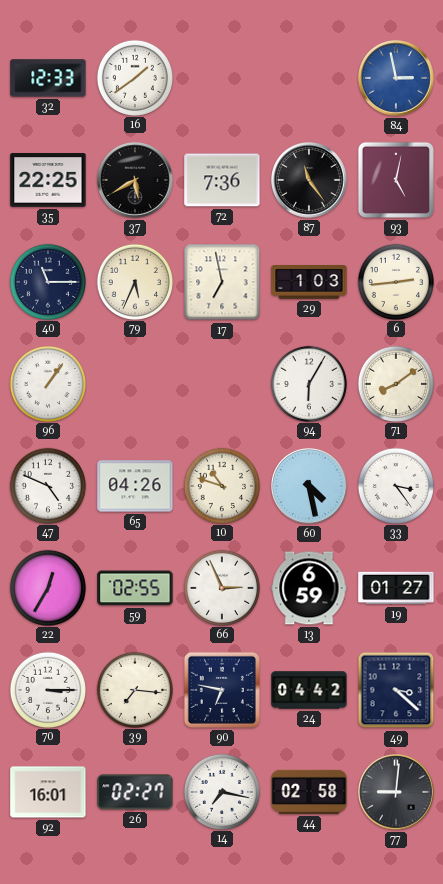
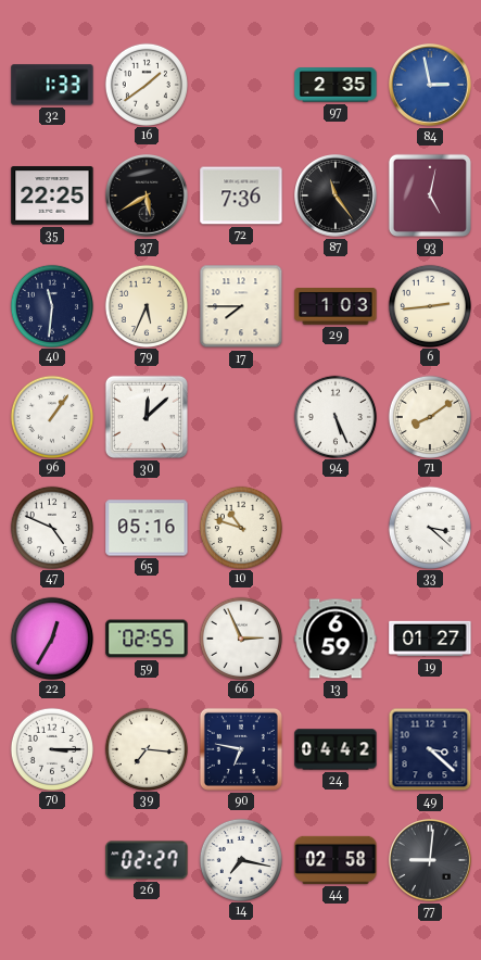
32: 12:33 -> 1:33 (52, 85)
97: none -> 2:35 (336, 85)
40: 11:15 -> 11:31 (51, 305)
17: 6:58 -> 7:45 (241, 306)
30: none -> 12:08 (147, 417)
94: 6:05 -> 5:26 (334, 416)
65: 04:26 -> 05:16 (147, 528)
60: 4:28 -> none (310, 487)
33: 3:24 -> 3:22 (429, 527)
92: 16:01 -> none (48, 792)
